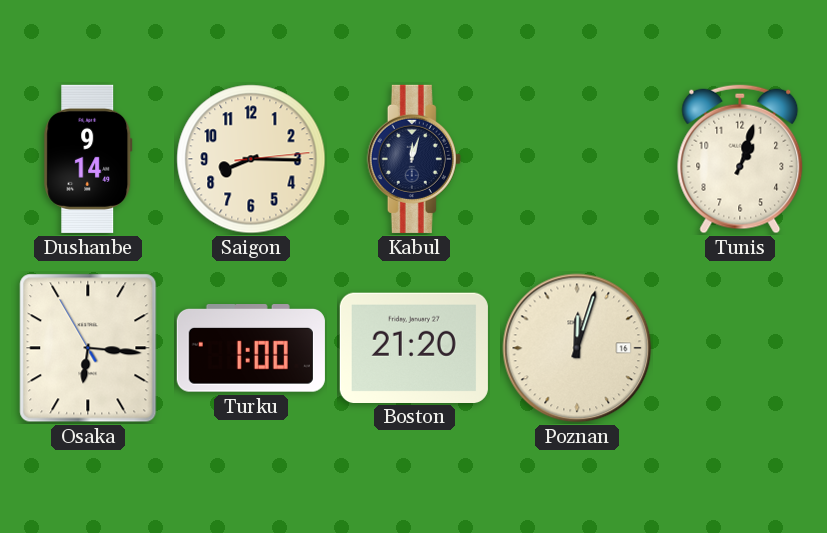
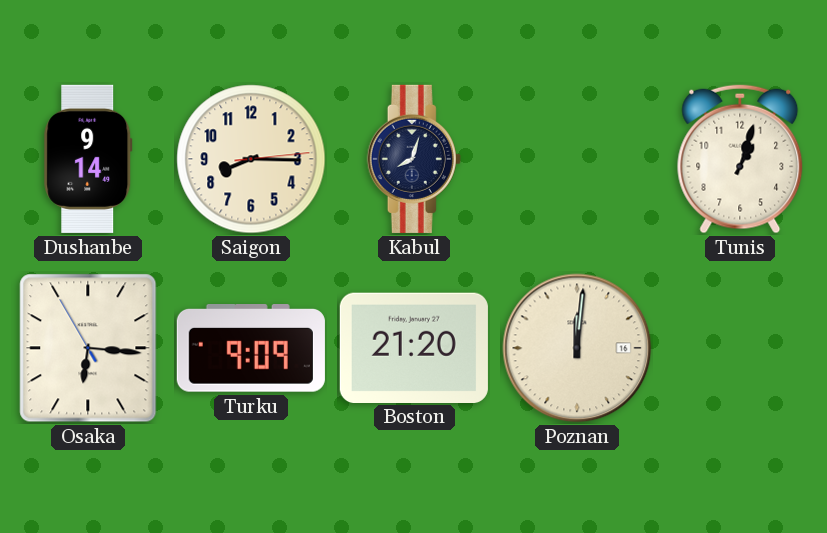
Kabul: 12:03 -> 8:03 (414, 159)
Turku: 1:00 -> 9:09 (251, 349)
Poznan: 12:03 -> 12:01 (577, 348)
